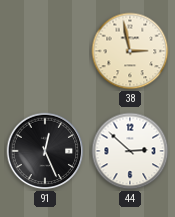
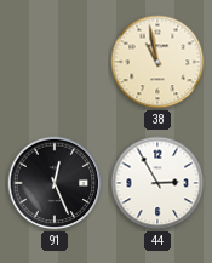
38: 2:58 -> 10:58 (157, 62)
44: 2:52 -> 2:55 (157, 183)
